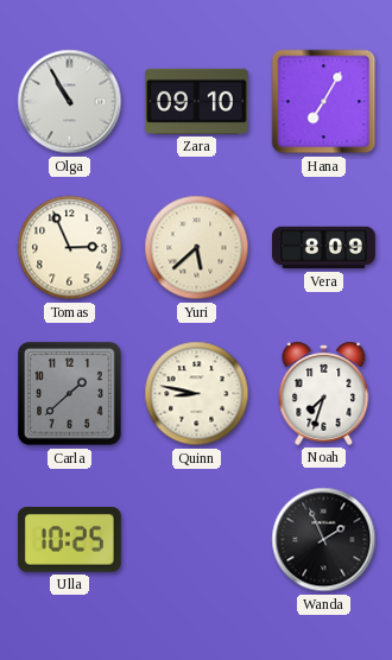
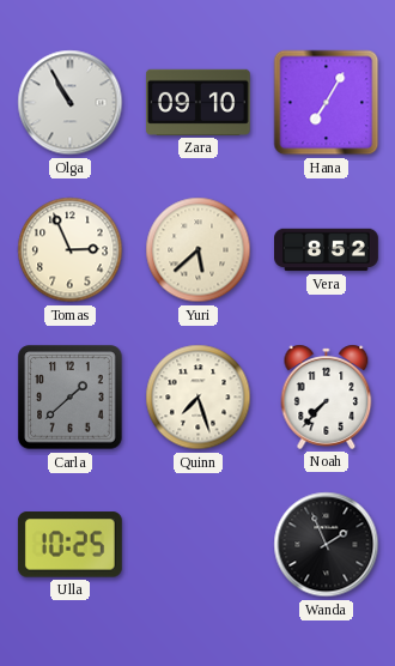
Vera: 8:09 -> 8:52 (327, 250)
Quinn: 8:47 -> 7:27 (199, 398)
Noah: 7:33 -> 7:37 (327, 396)
